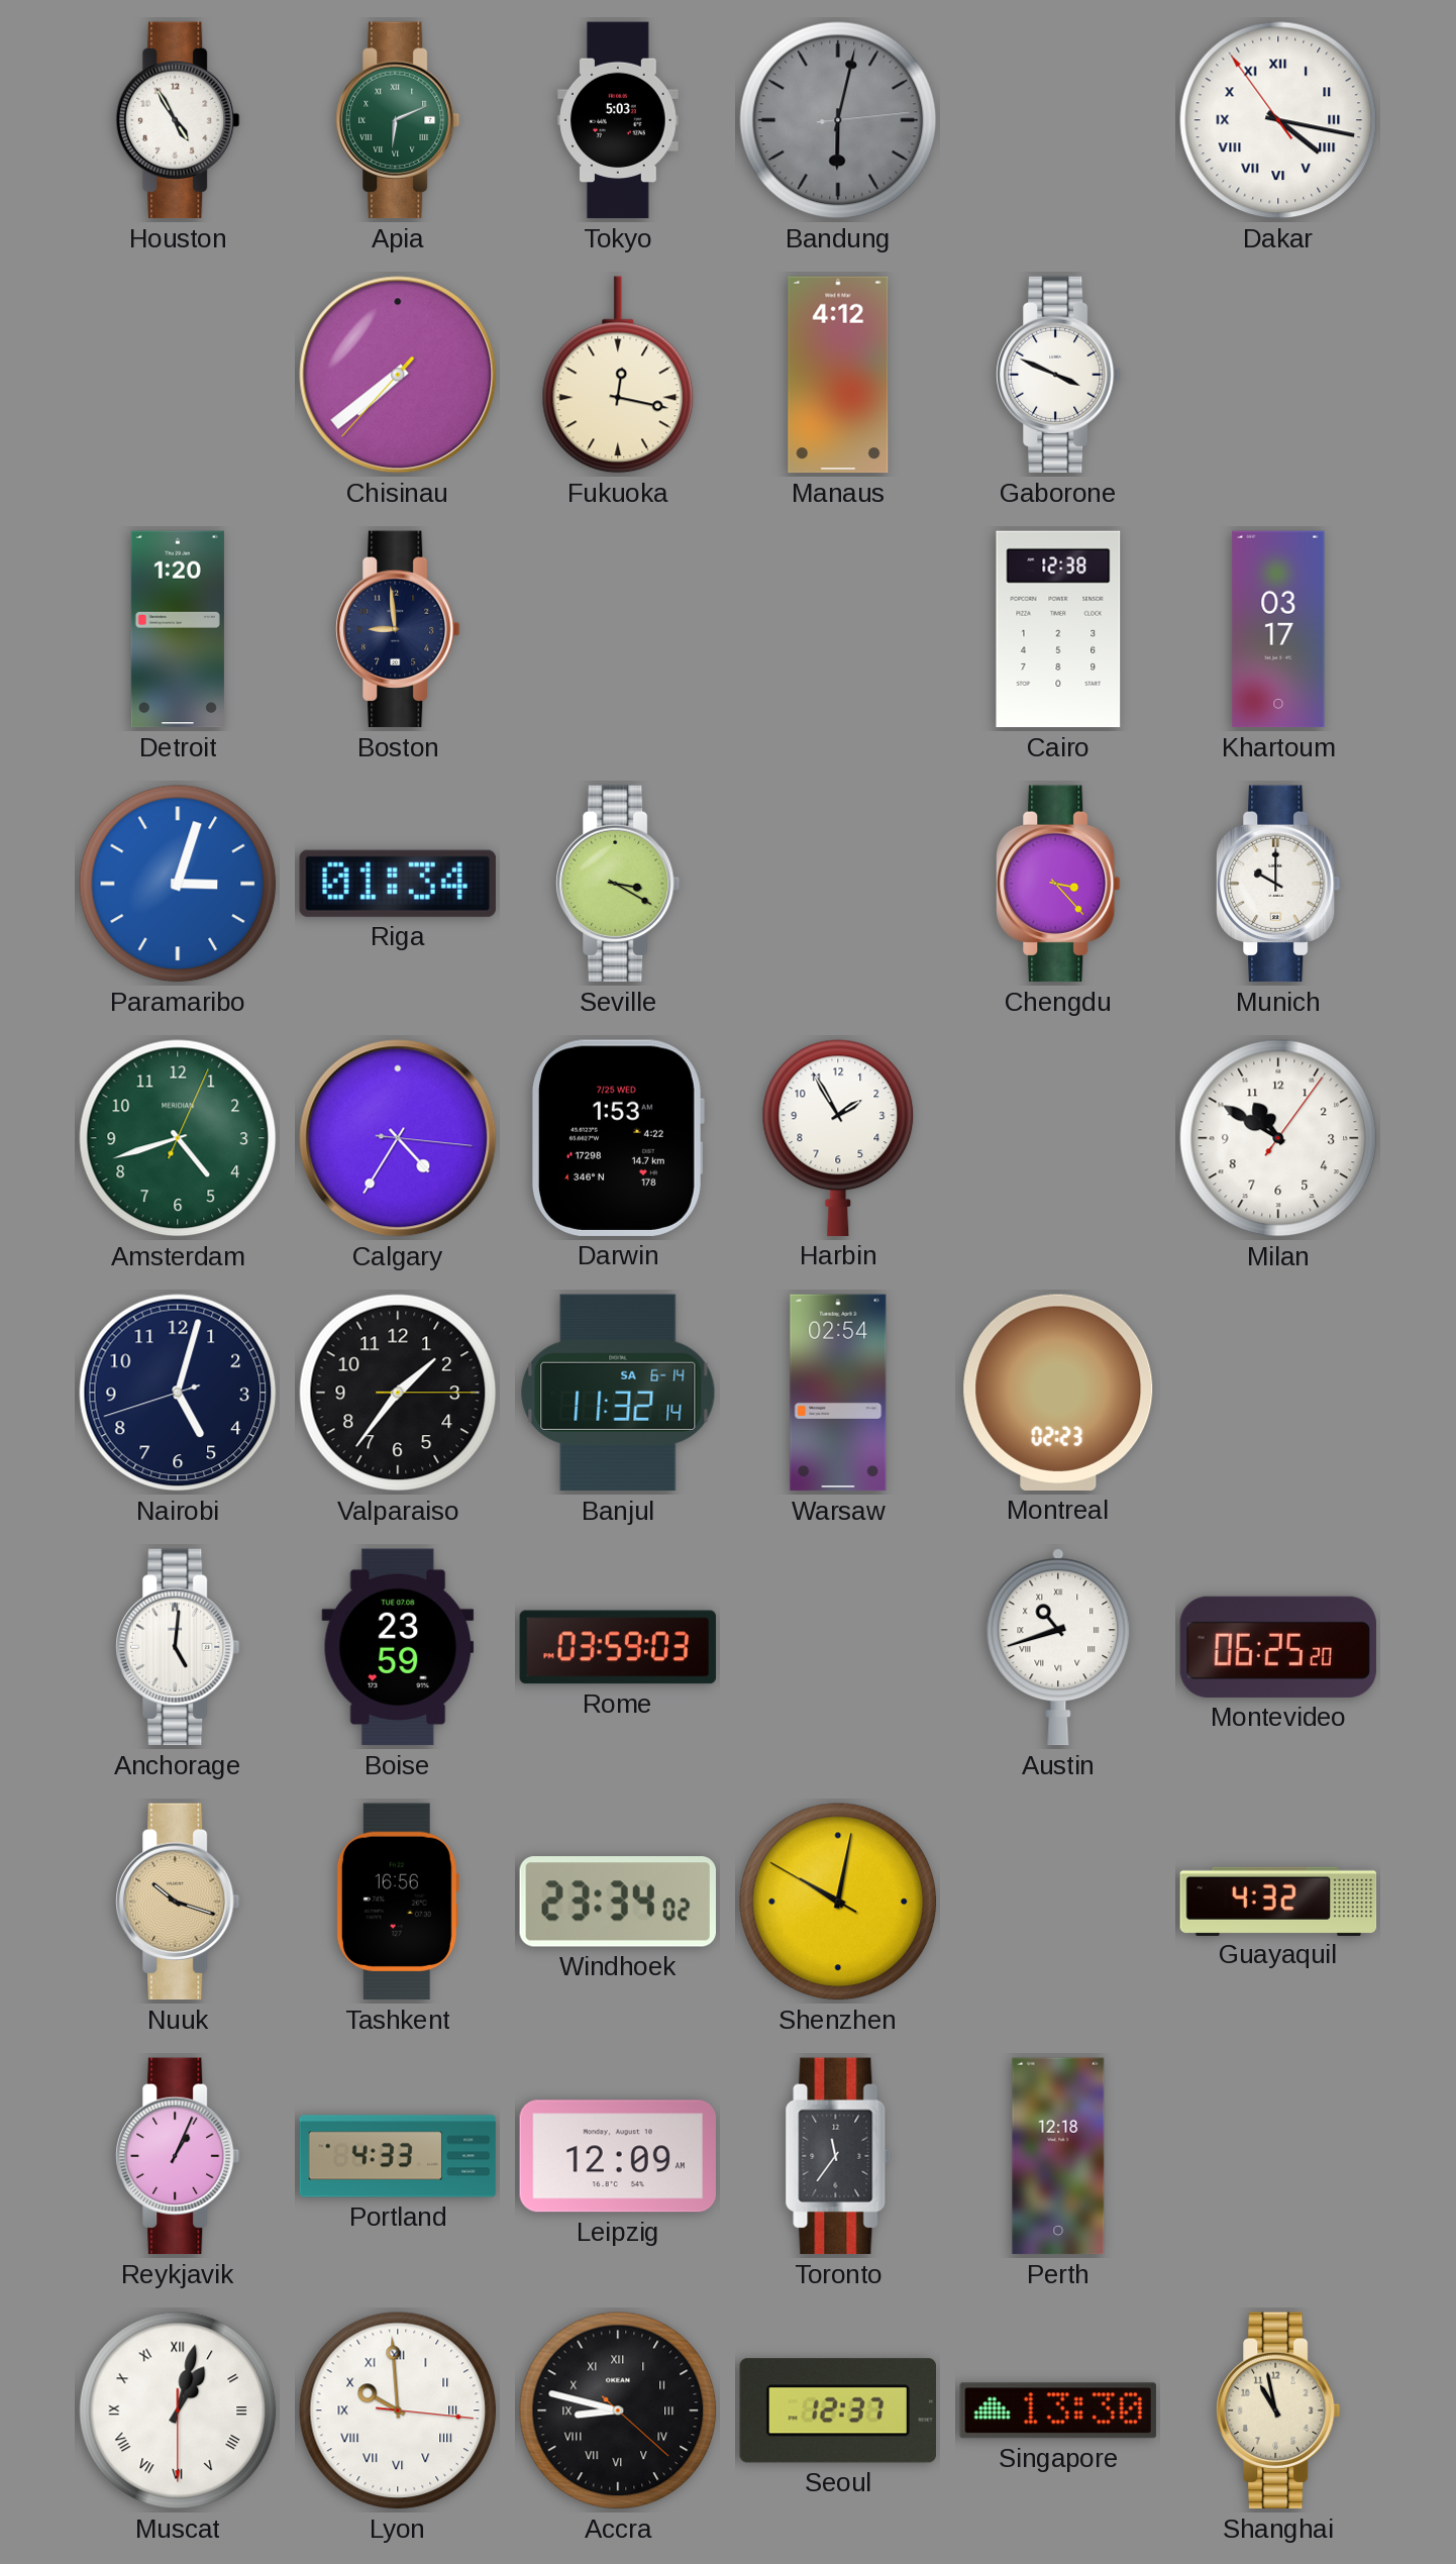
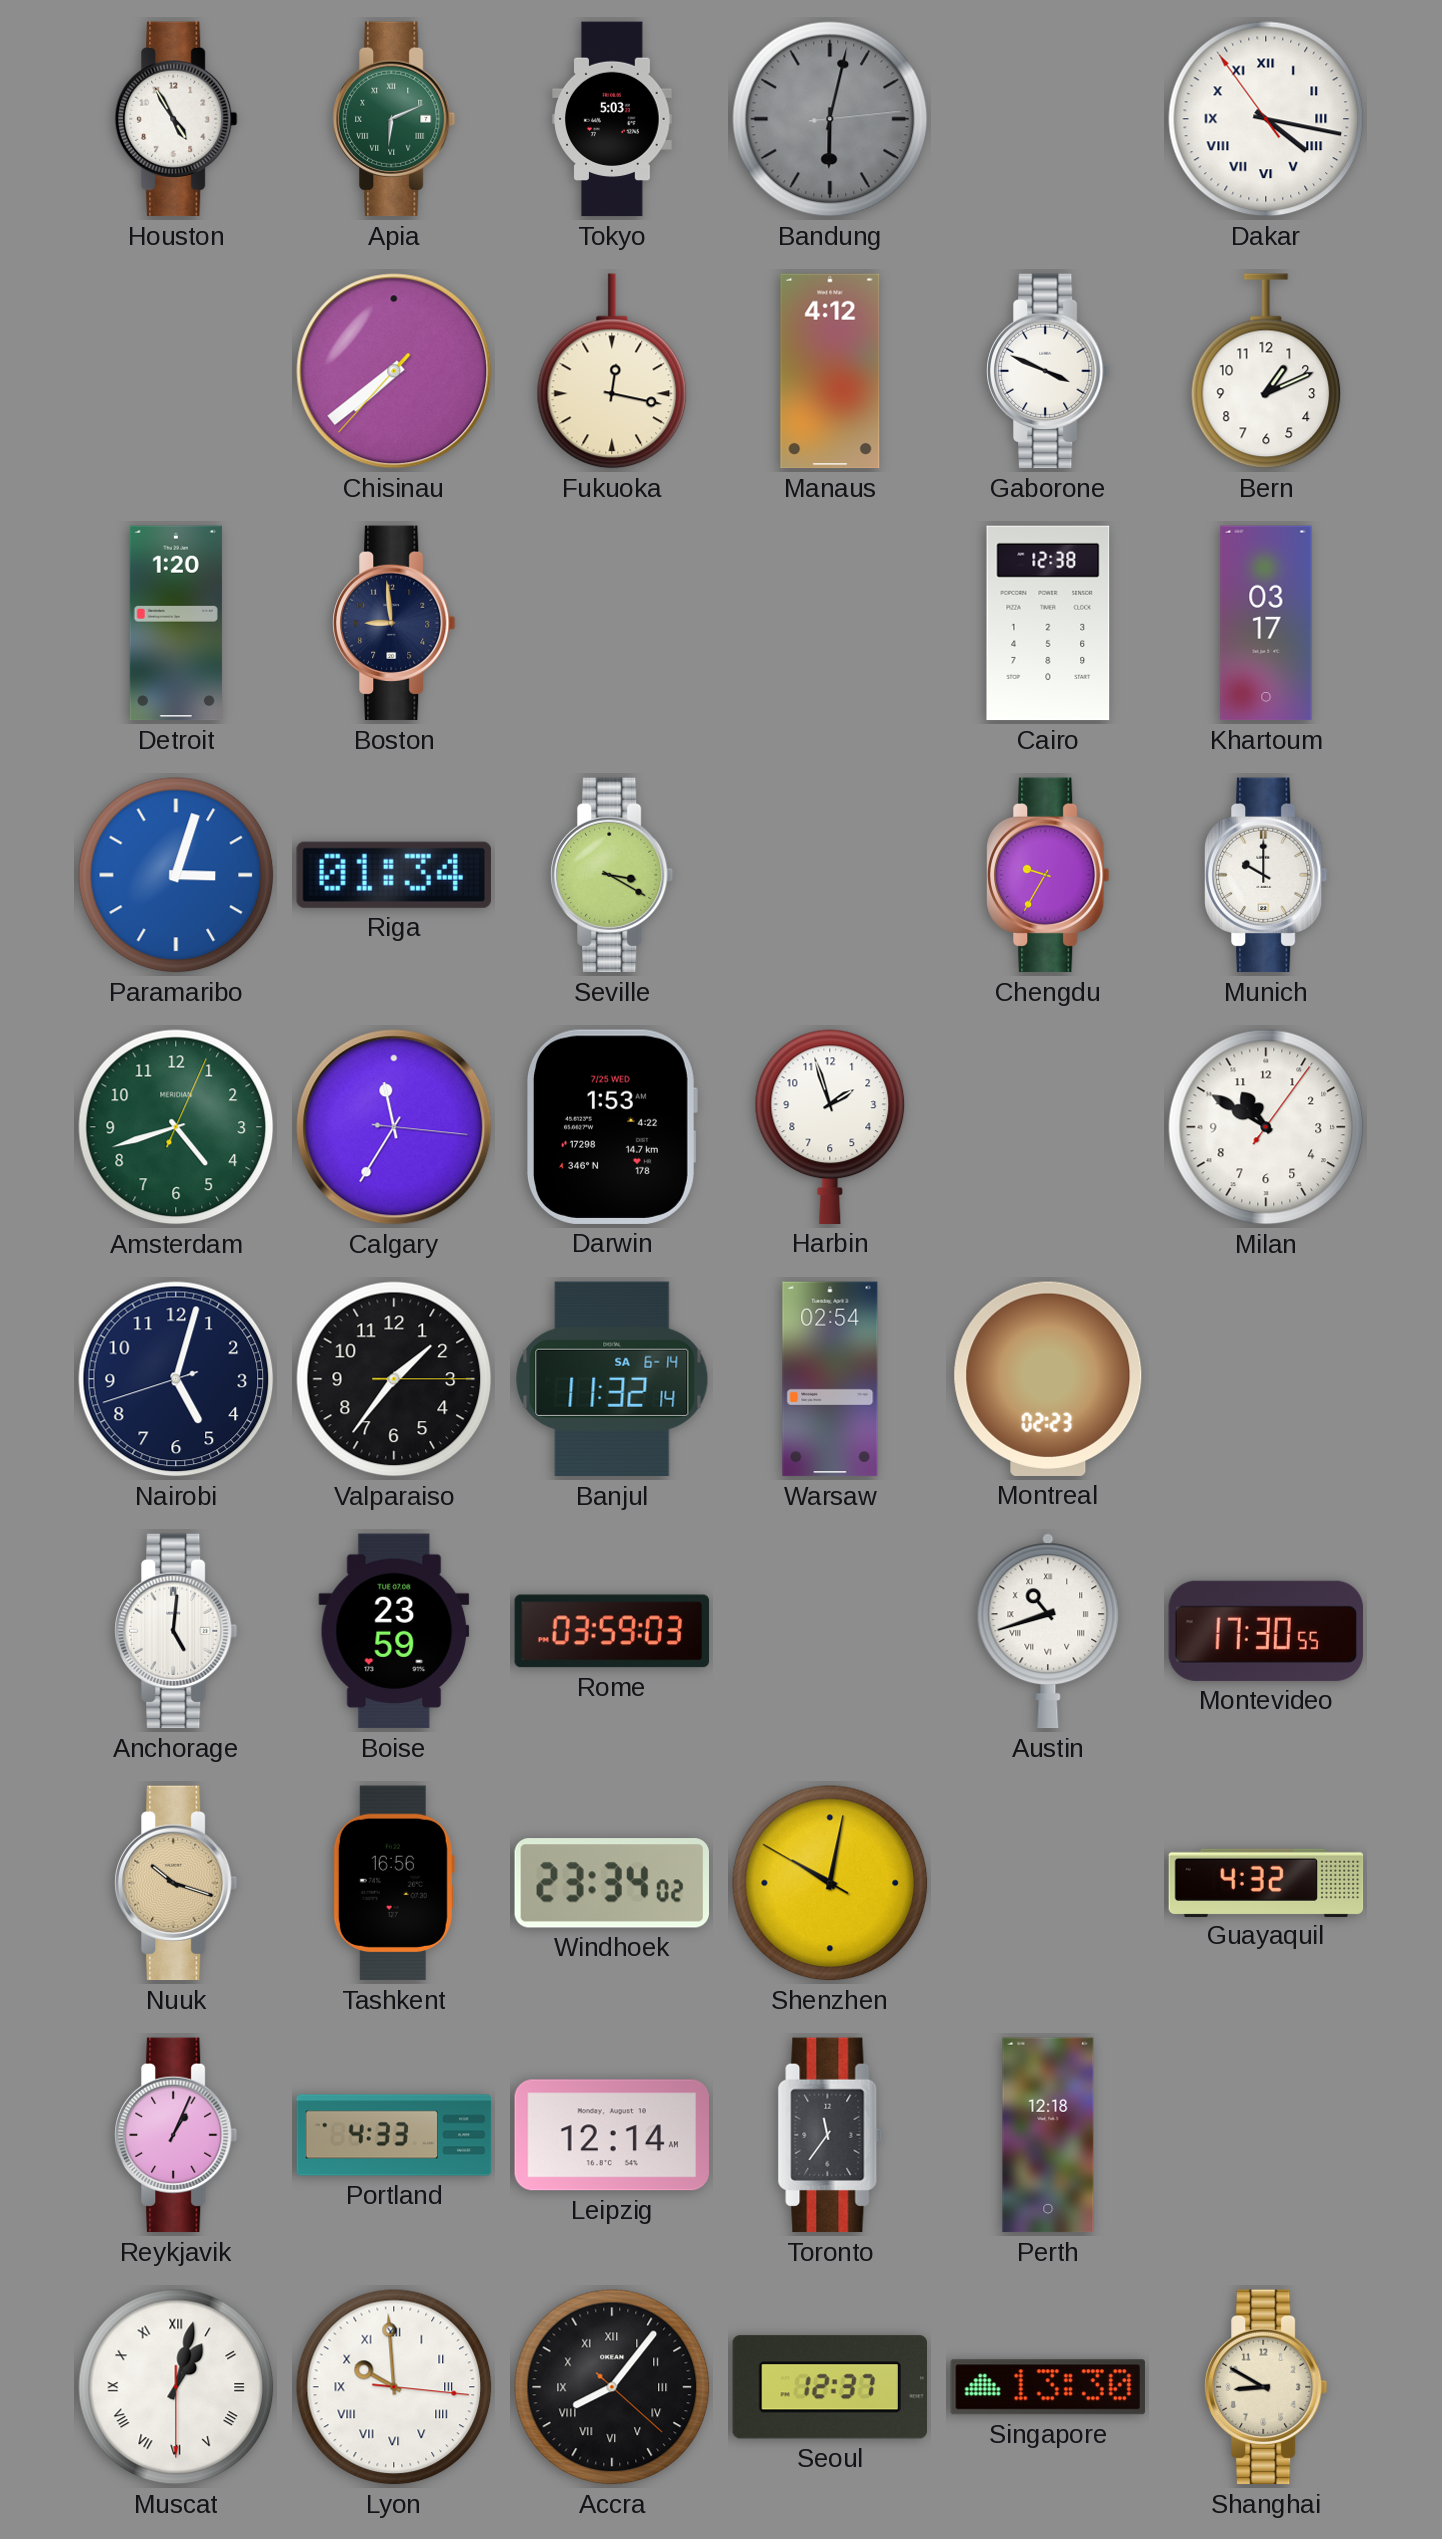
Bern: none -> 1:11 (1266, 371)
Chengdu: 3:23 -> 9:35 (1048, 875)
Calgary: 4:35 -> 11:35 (394, 1127)
Harbin: 1:55 -> 1:57 (830, 1127)
Montevideo: 06:25 -> 17:30 (1266, 1631)
Leipzig: 12:09 -> 12:14 (611, 2135)
Accra: 8:47 -> 8:06 (612, 2387)
Shanghai: 10:58 -> 8:50 (1266, 2387)
